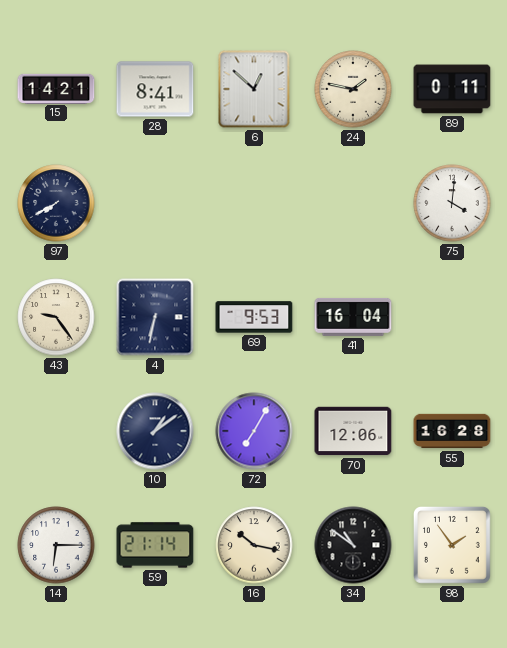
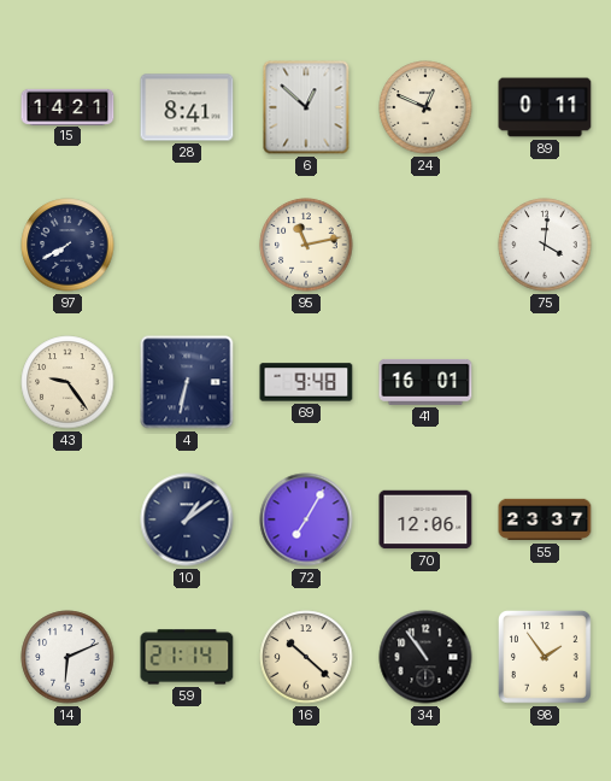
24: 1:47 -> 12:49 (425, 107)
95: none -> 11:13 (306, 245)
69: 9:53 -> 9:48 (306, 382)
41: 16:04 -> 16:01 (425, 382)
55: 16:28 -> 23:37 (545, 519)
14: 6:15 -> 6:11 (67, 657)
16: 10:17 -> 10:22 (306, 657)
34: 10:51 -> 10:54 (425, 657)
